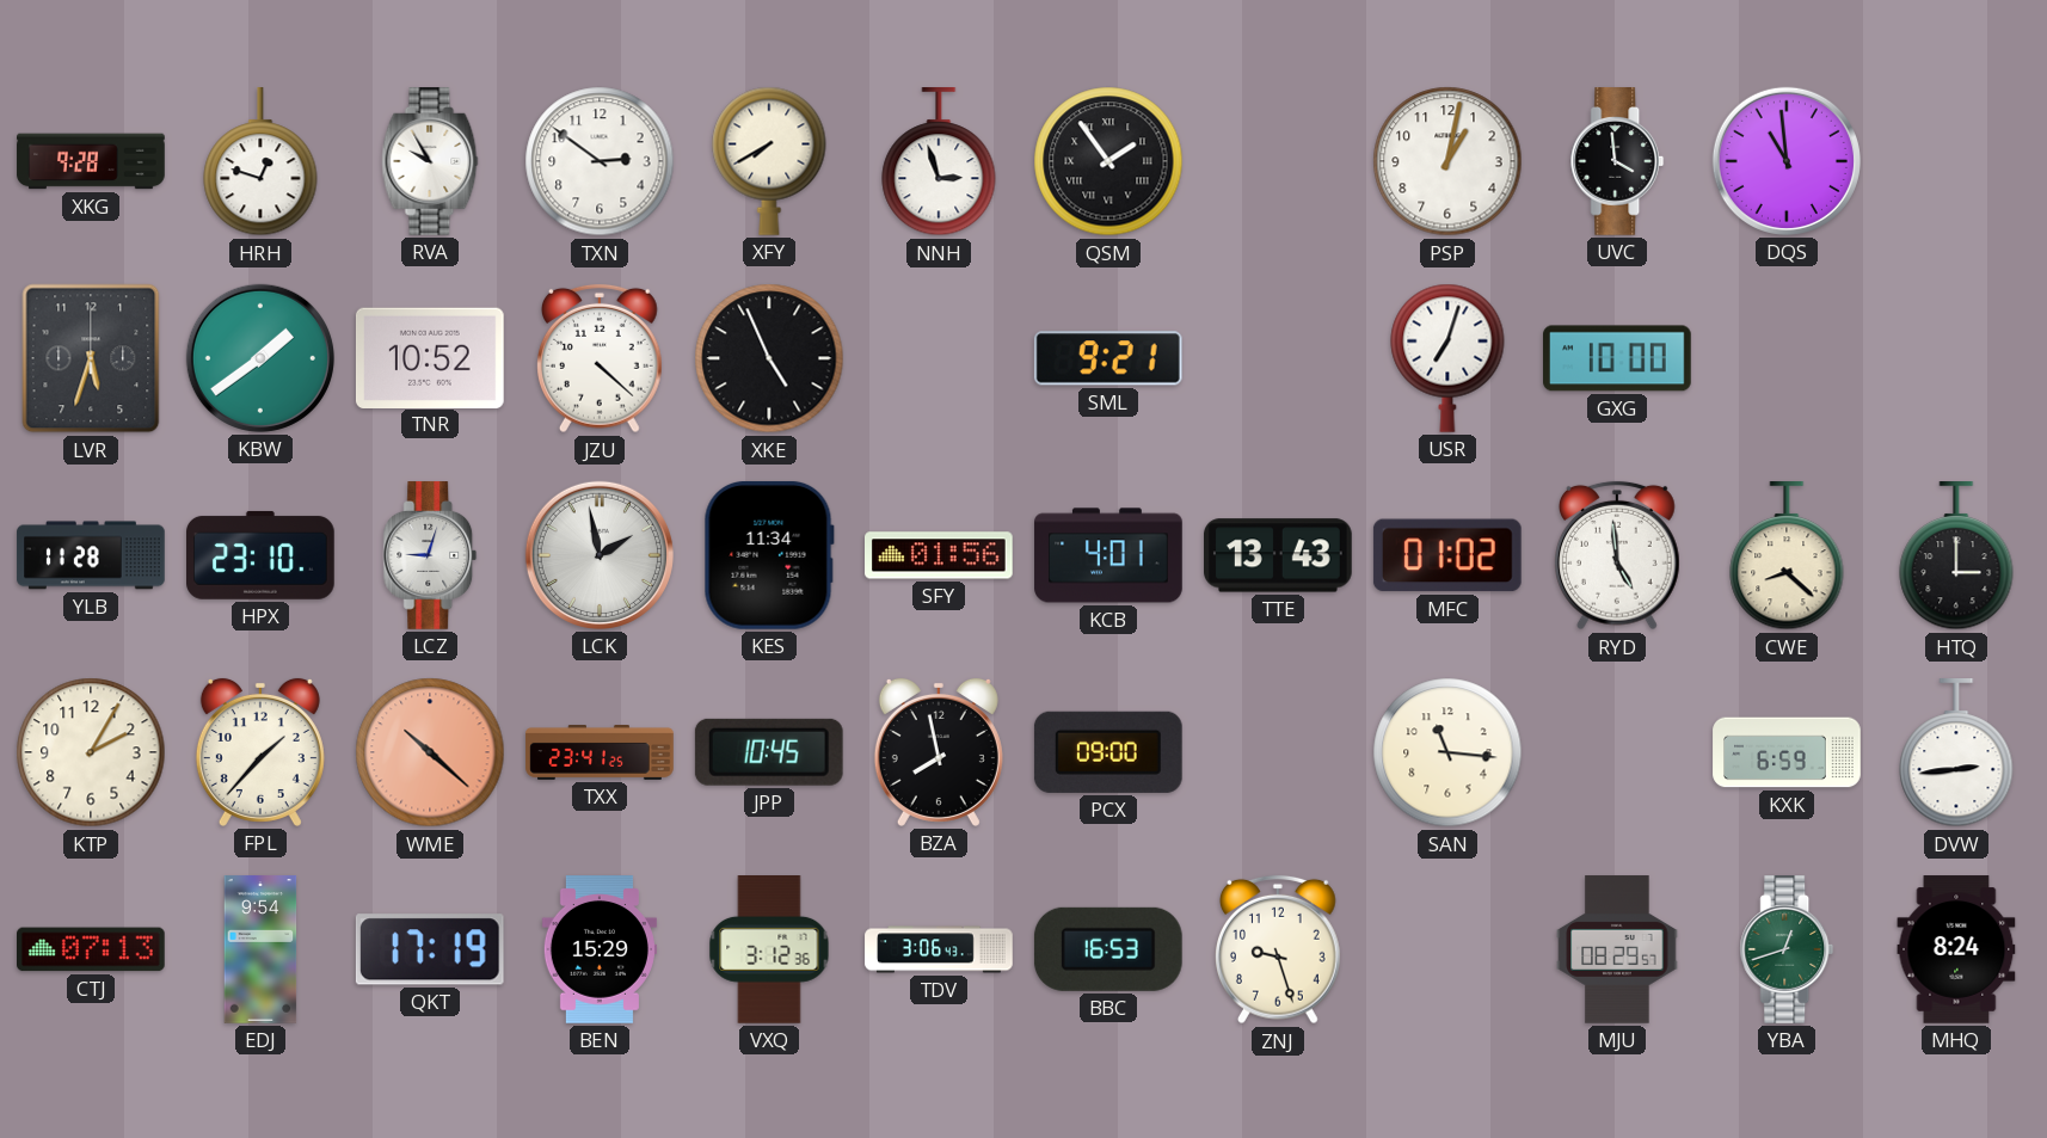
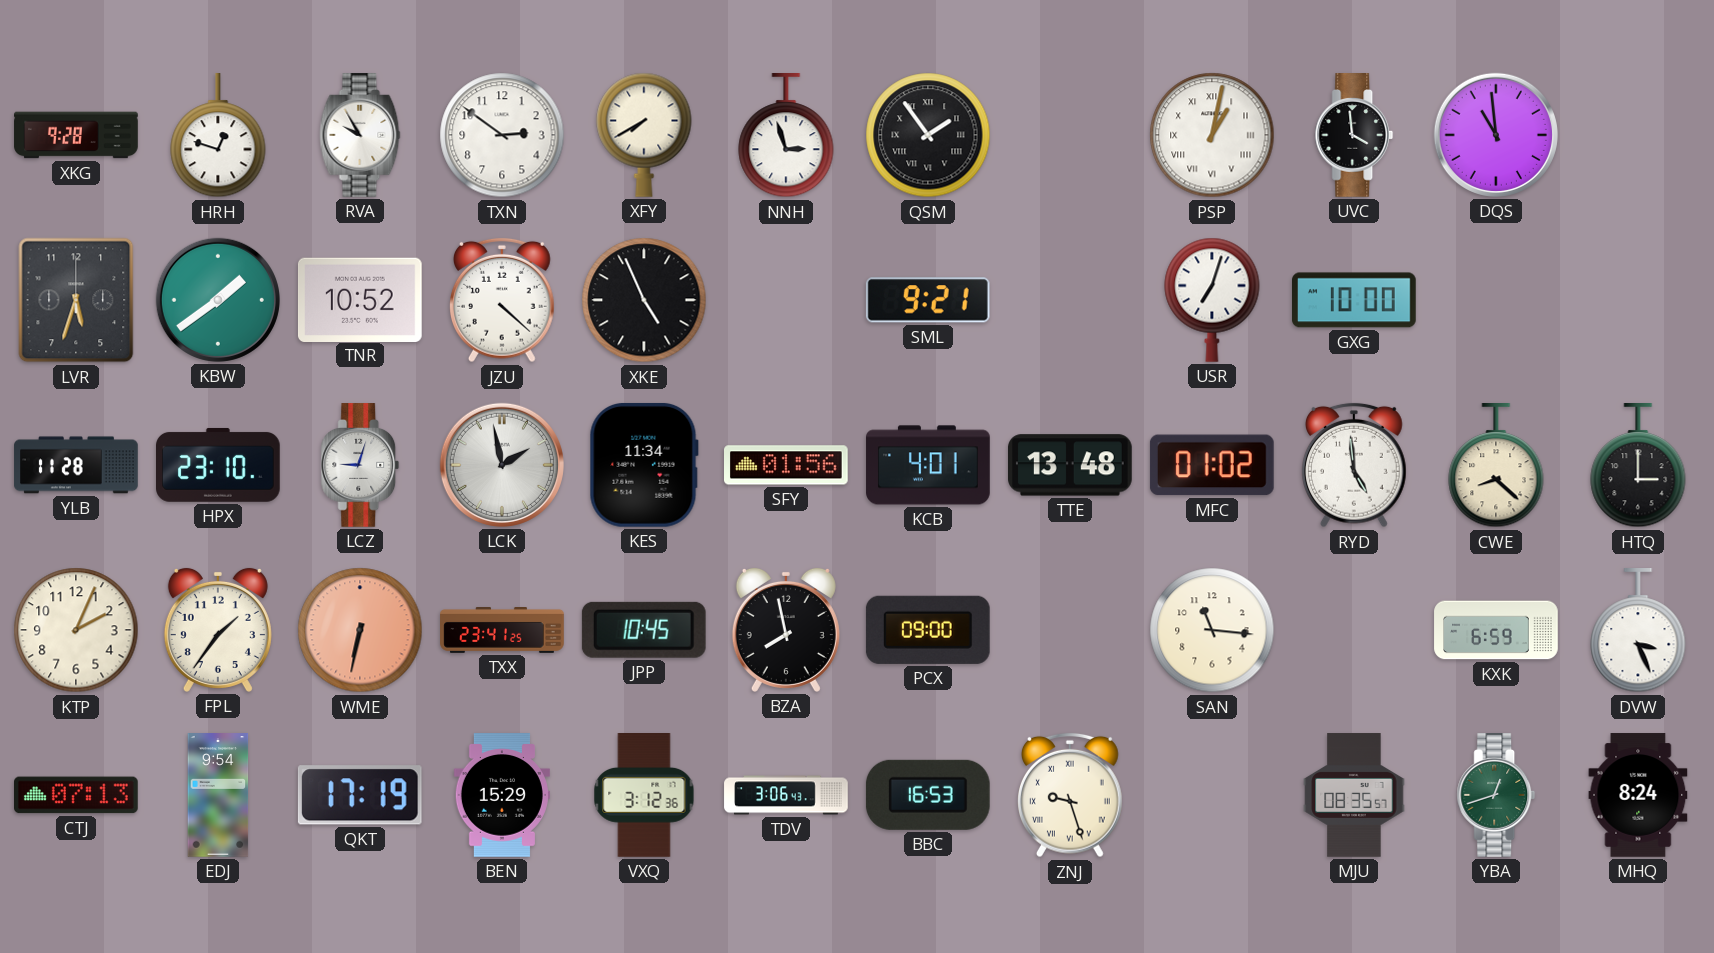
PSP numerals: Arabic -> Roman (1212, 135)
TTE: 13:43 -> 13:48 (1071, 465)
KTP: 2:05 -> 2:04 (76, 630)
FPL: 1:37 -> 1:36 (218, 630)
WME: 10:22 -> 6:32 (360, 630)
DVW: 2:44 -> 3:26 (1638, 631)
ZNJ numerals: Arabic -> Roman (1071, 795)
MJU: 08:29 -> 08:35 (1354, 795)
